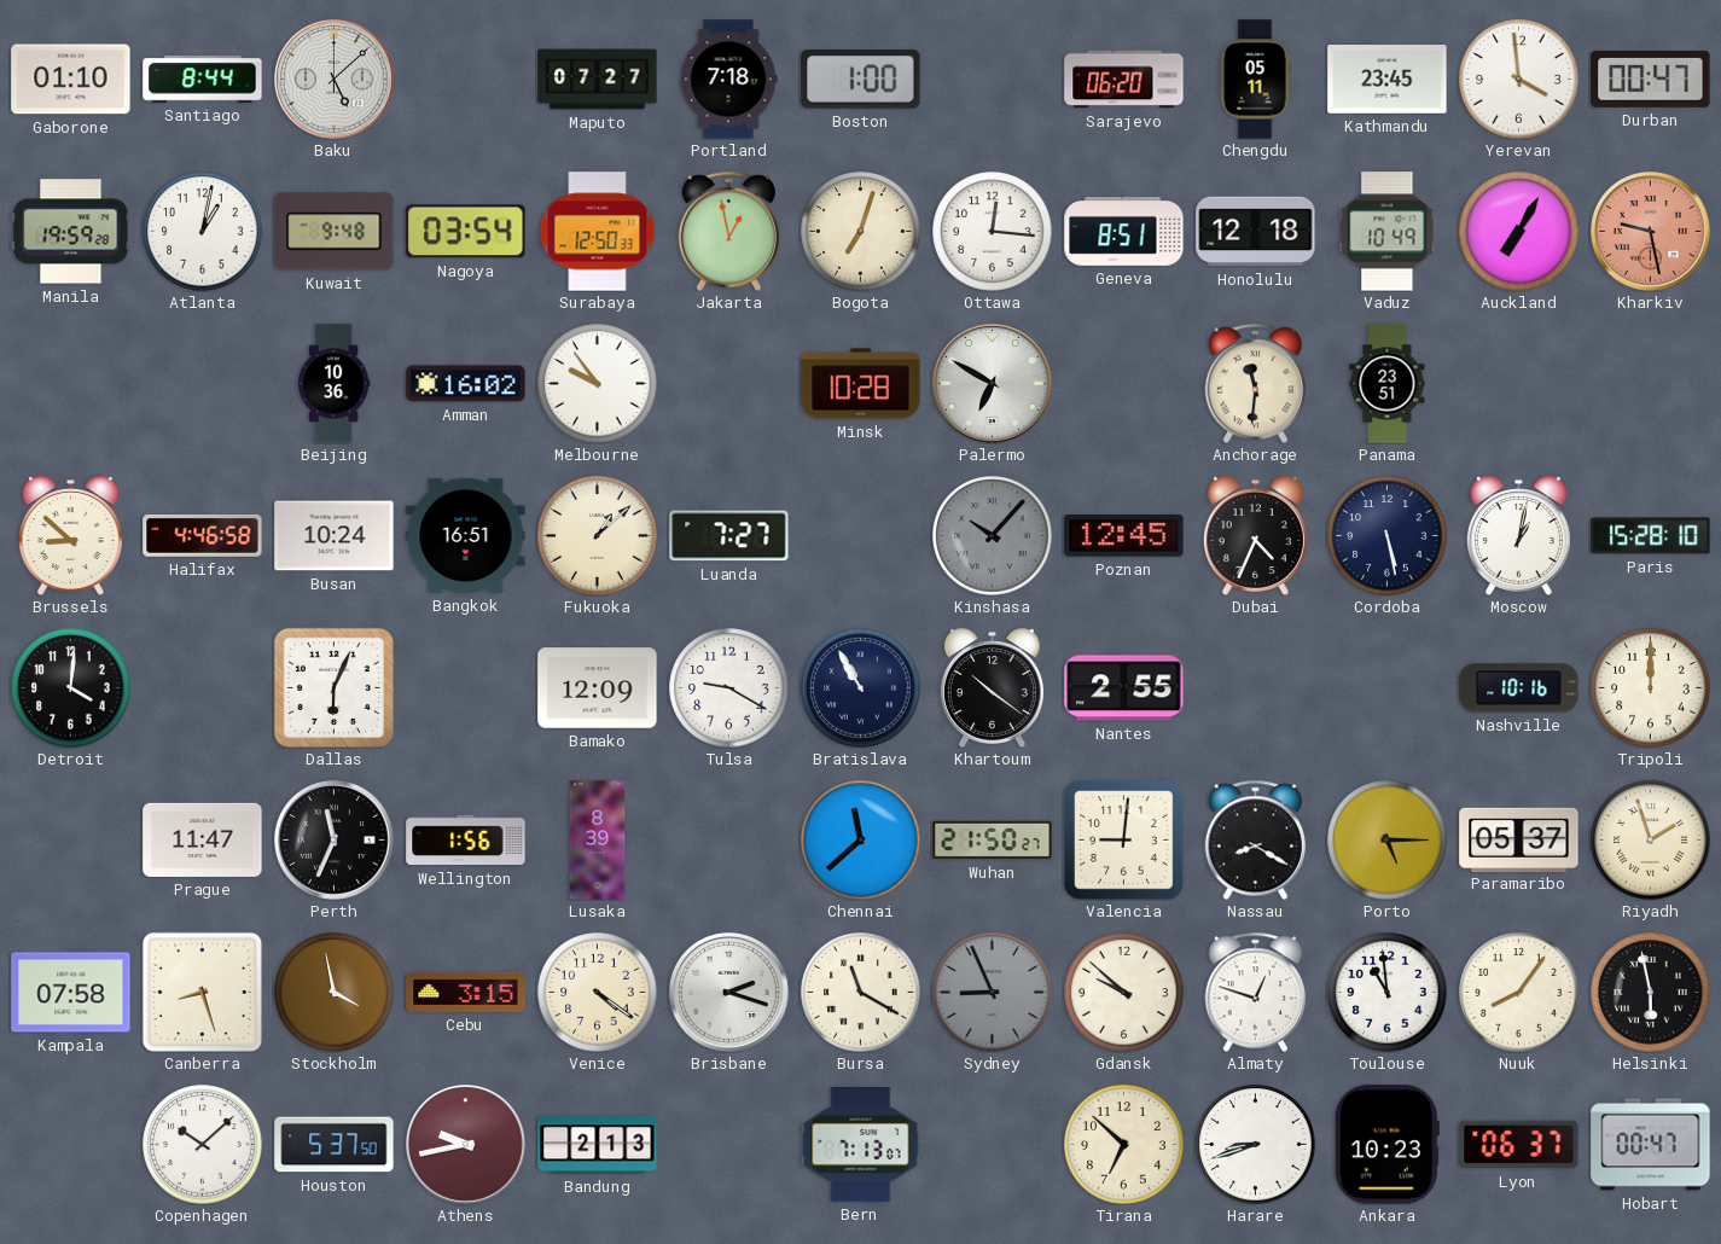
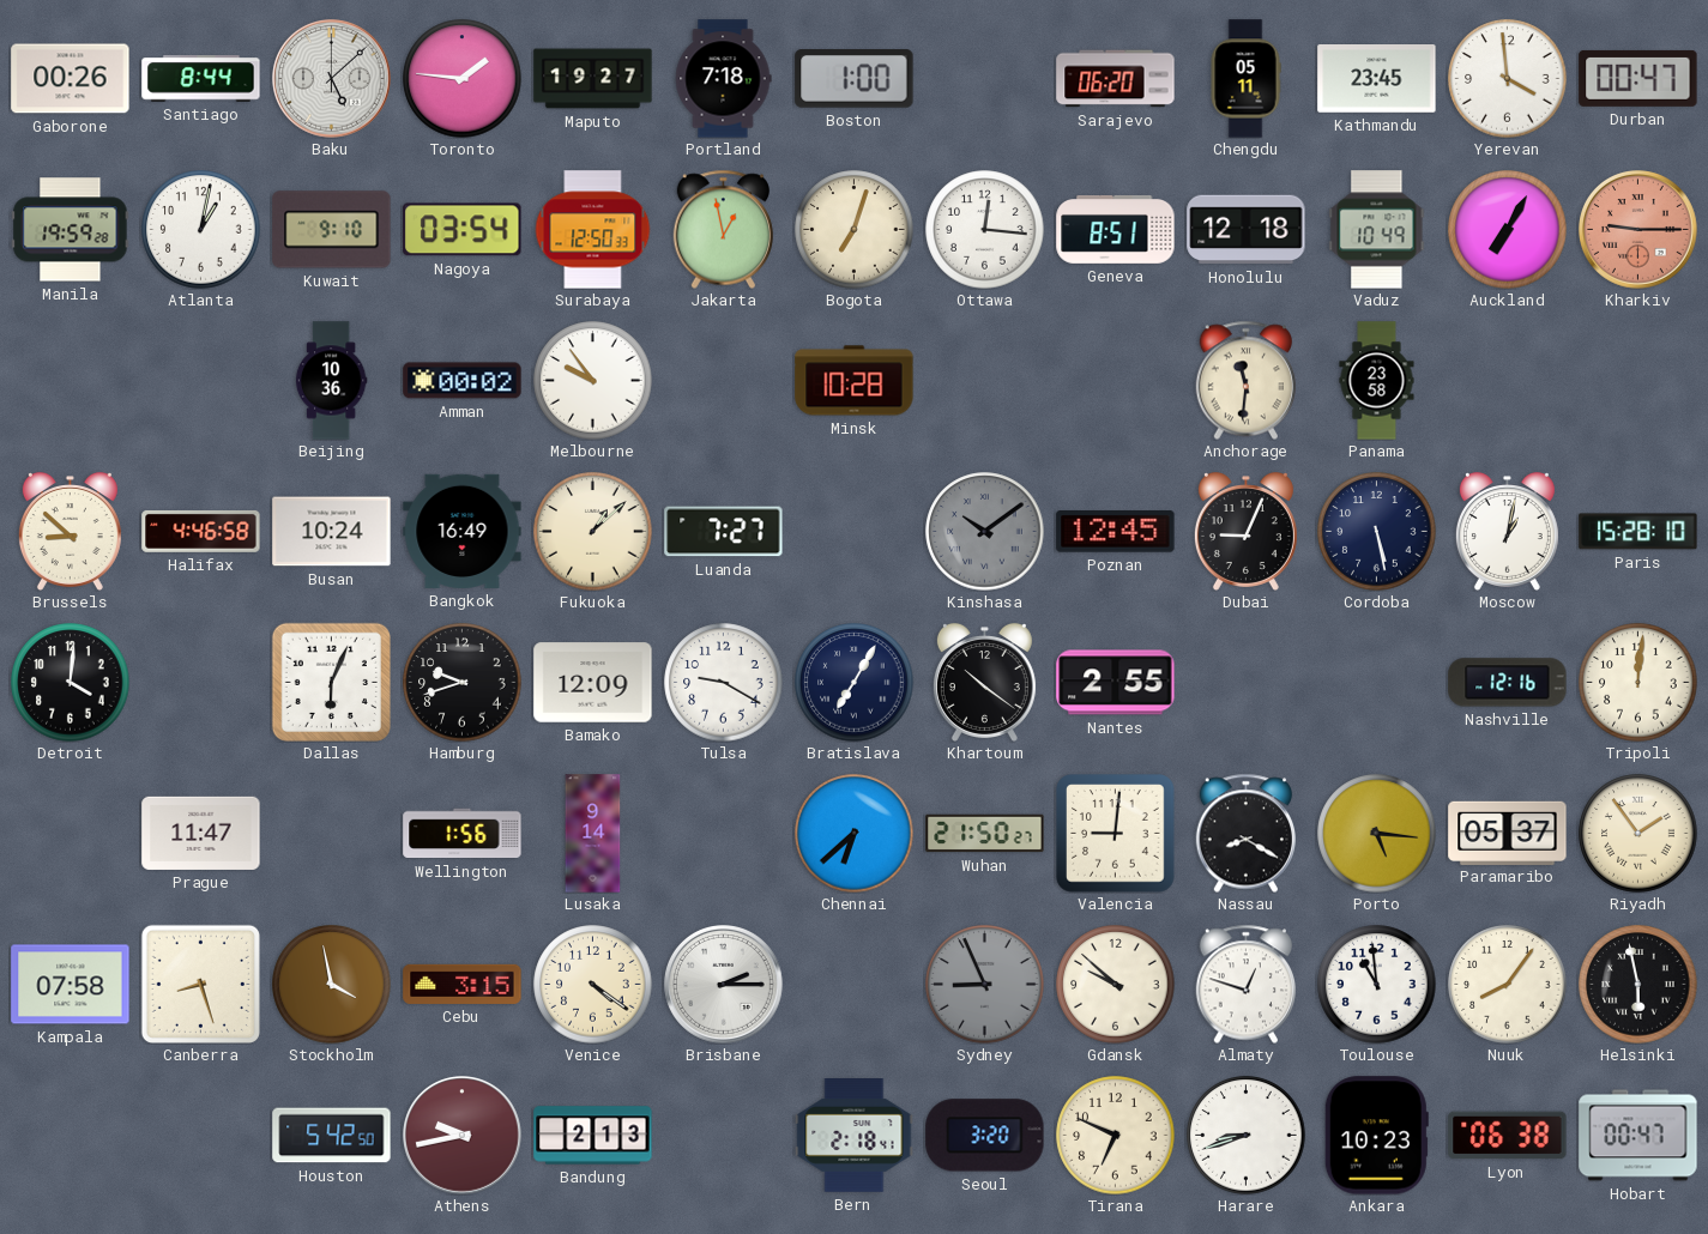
Gaborone: 01:10 -> 00:26 (71, 79)
Toronto: none -> 1:46 (463, 79)
Maputo: 07:27 -> 19:27 (593, 79)
Kuwait: 9:48 -> 9:10 (332, 230)
Kharkiv: 9:28 -> 9:15 (1638, 230)
Amman: 16:02 -> 00:02 (463, 381)
Palermo: 6:50 -> none (993, 384)
Panama: 23:51 -> 23:58 (1377, 381)
Bangkok: 16:51 -> 16:49 (463, 531)
Kinshasa: 10:07 -> 10:09 (985, 532)
Dubai: 4:34 -> 9:04 (1245, 532)
Hamburg: none -> 9:42 (463, 683)
Bratislava: 10:55 -> 7:05 (855, 683)
Nashville: 10:16 -> 12:16 (1508, 683)
Tripoli: 12:00 -> 12:01 (1638, 683)
Perth: 11:34 -> none (335, 841)
Lusaka: 8:39 -> 9:14 (593, 834)
Chennai: 11:38 -> 6:38 (855, 834)
Porto: 5:15 -> 5:16 (1377, 834)
Riyadh: 1:57 -> 1:54 (1638, 834)
Brisbane: 2:18 -> 2:15 (724, 985)
Bursa: 11:20 -> none (861, 993)
Copenhagen: 10:08 -> none (203, 1145)
Houston: 5:37 -> 5:42 (332, 1136)
Bern: 7:13 -> 2:18 (855, 1136)
Seoul: none -> 3:20 (985, 1136)
Tirana: 6:52 -> 6:49 (1116, 1136)
Lyon: 06:37 -> 06:38 (1508, 1136)
